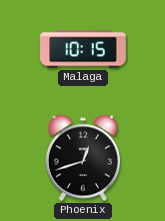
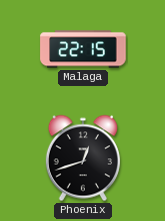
Malaga: 10:15 -> 22:15 (83, 49)
